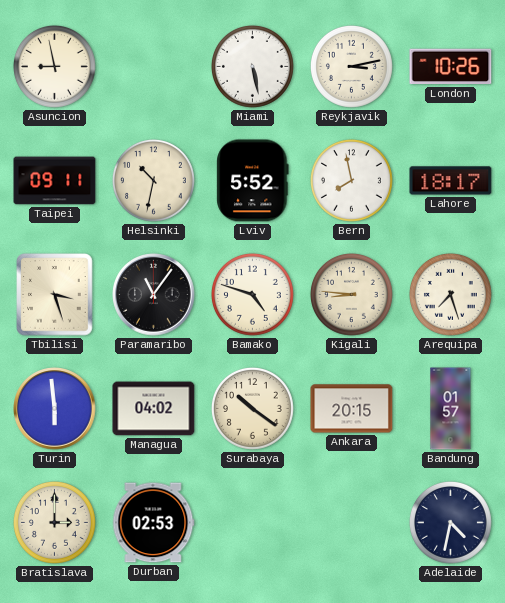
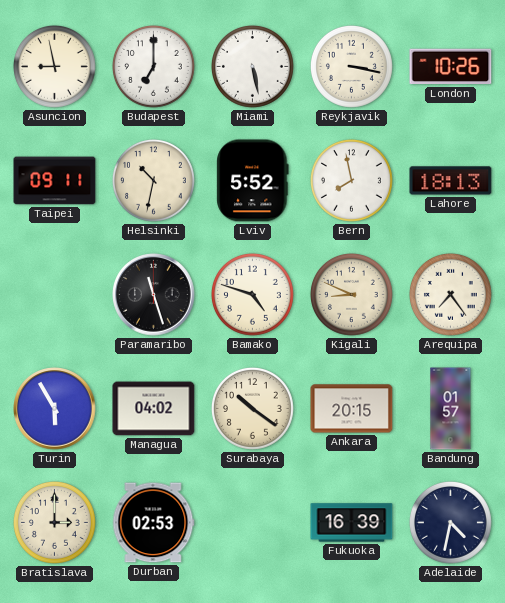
Budapest: none -> 7:00 (153, 66)
Reykjavik: 3:13 -> 3:17 (351, 66)
Lahore: 18:17 -> 18:13 (451, 181)
Tbilisi: 3:27 -> none (55, 295)
Paramaribo: 11:06 -> 11:27 (154, 295)
Kigali: 8:46 -> 8:49 (351, 294)
Arequipa: 7:27 -> 7:24 (450, 294)
Turin: 5:59 -> 5:55 (55, 409)
Fukuoka: none -> 16:39 (352, 523)
